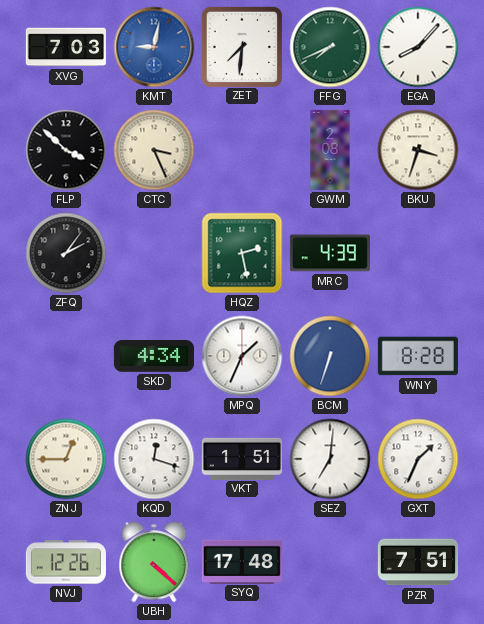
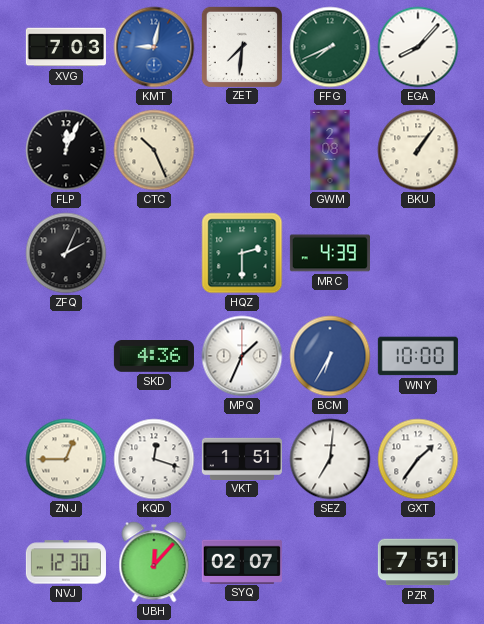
FLP: 3:52 -> 12:04 (66, 150)
CTC: 3:26 -> 10:26 (154, 150)
BKU: 3:33 -> 1:06 (418, 150)
ZFQ: 2:06 -> 2:04 (66, 253)
HQZ: 2:28 -> 2:30 (242, 253)
SKD: 4:34 -> 4:36 (154, 357)
BCM: 6:33 -> 6:35 (330, 356)
WNY: 8:28 -> 10:00 (418, 356)
GXT: 1:34 -> 1:36 (418, 459)
NVJ: 12:26 -> 12:30 (66, 562)
UBH: 4:22 -> 12:07 (154, 562)
SYQ: 17:48 -> 02:07 (242, 561)
